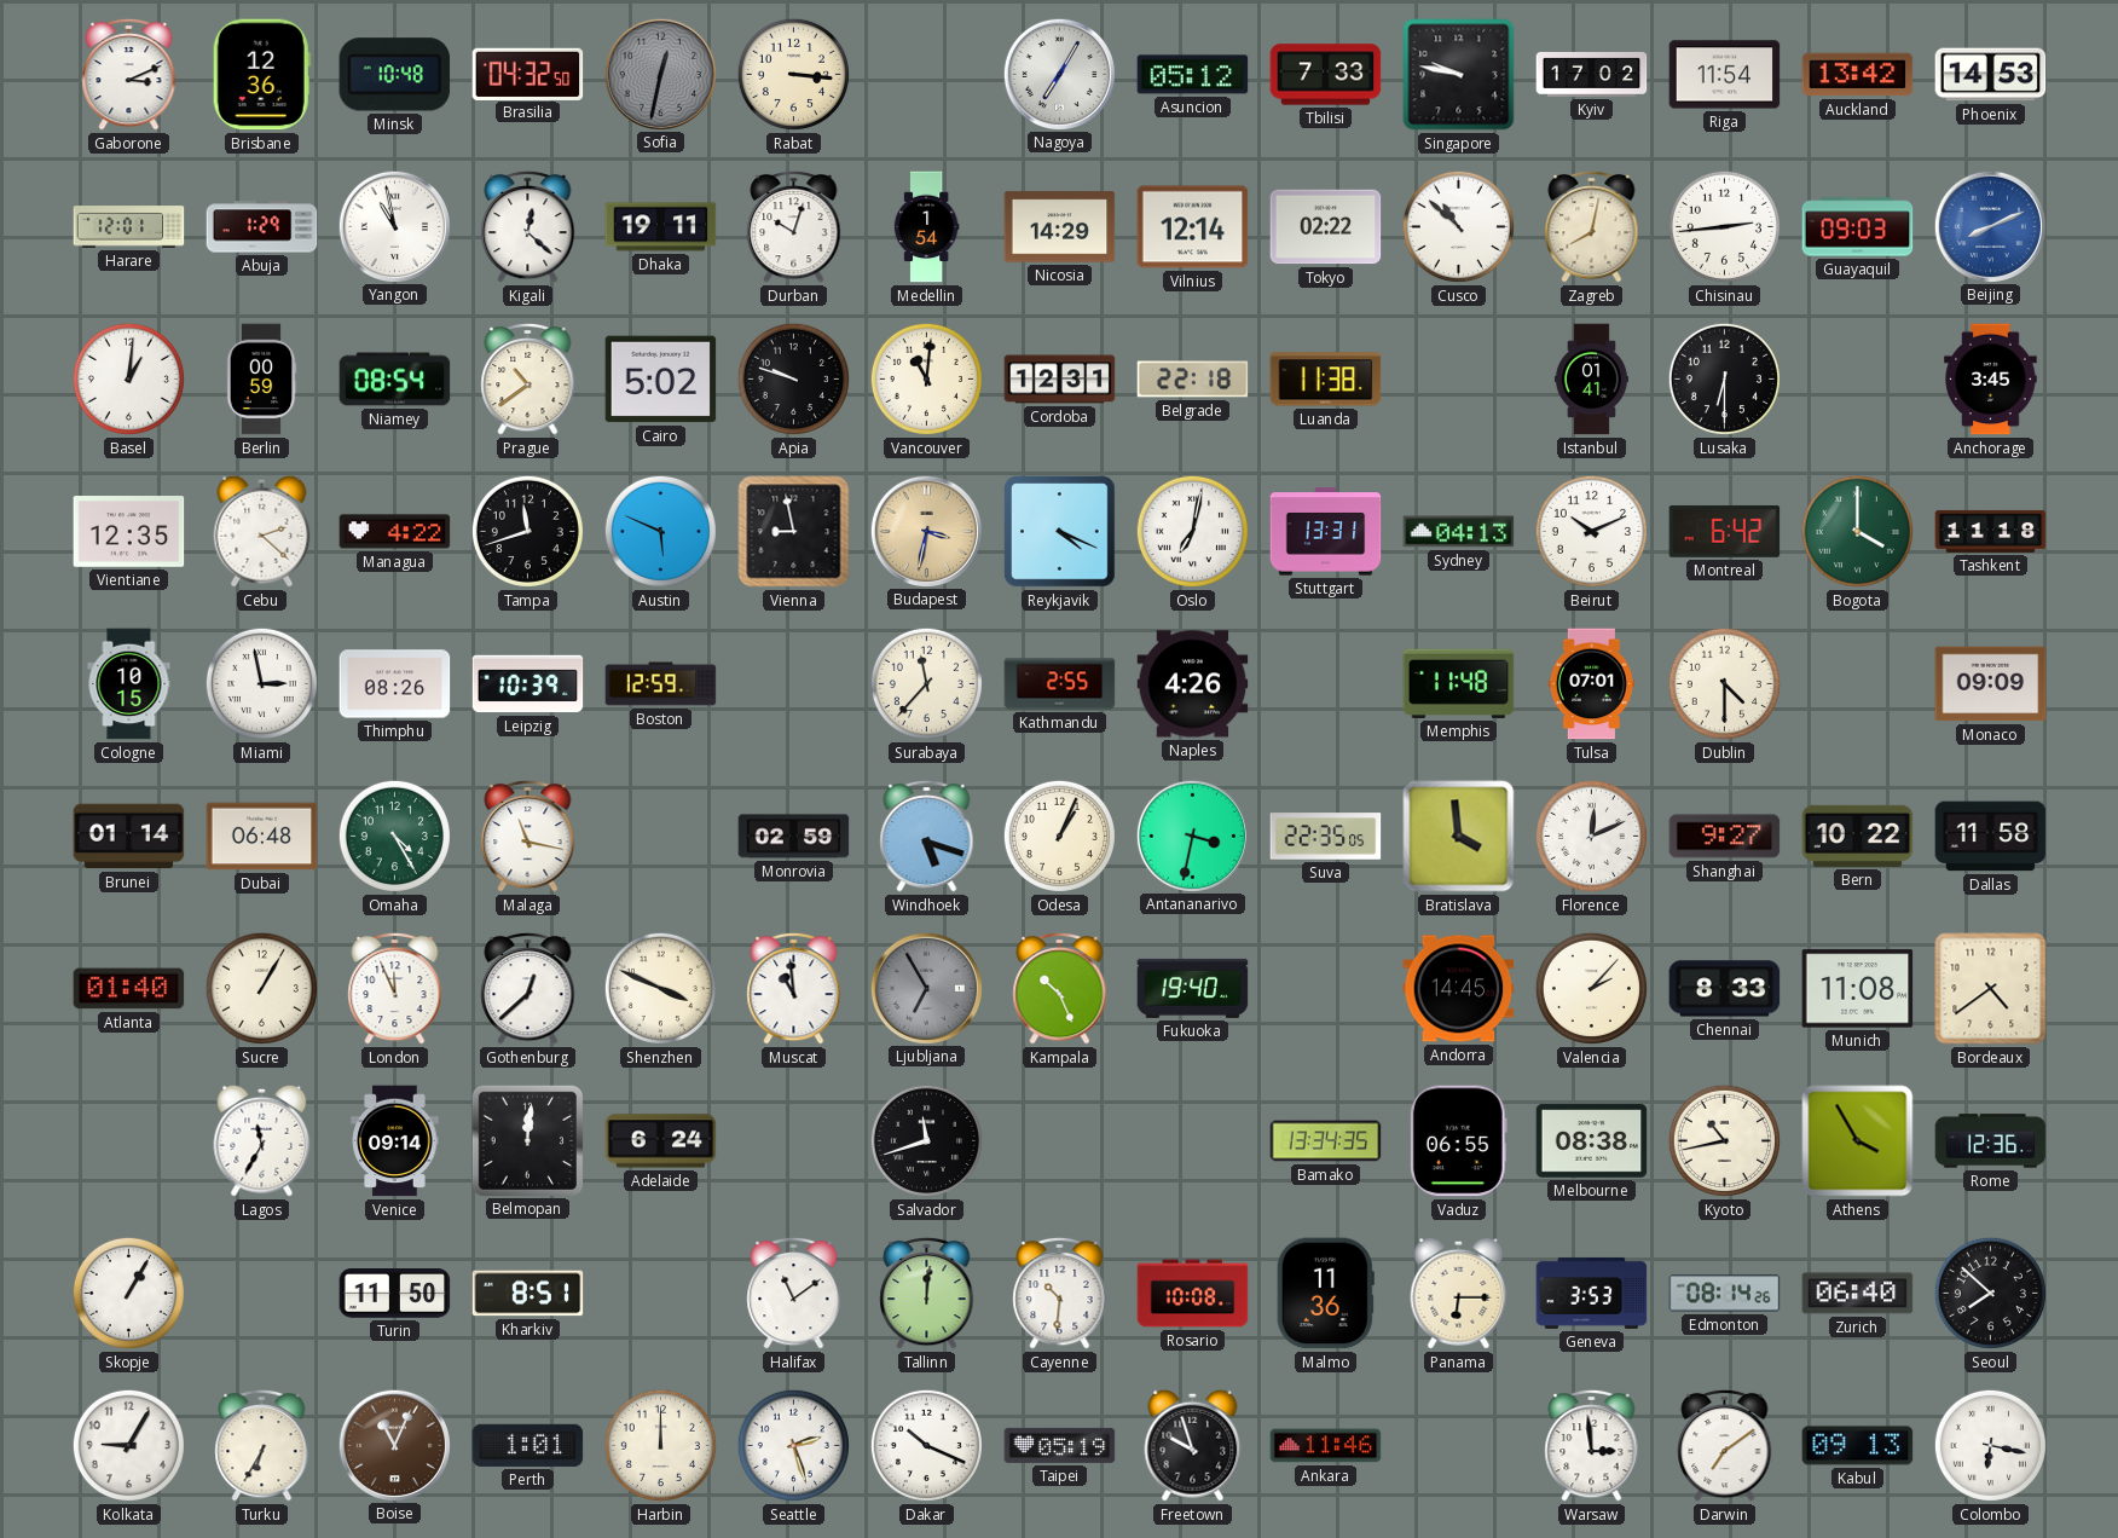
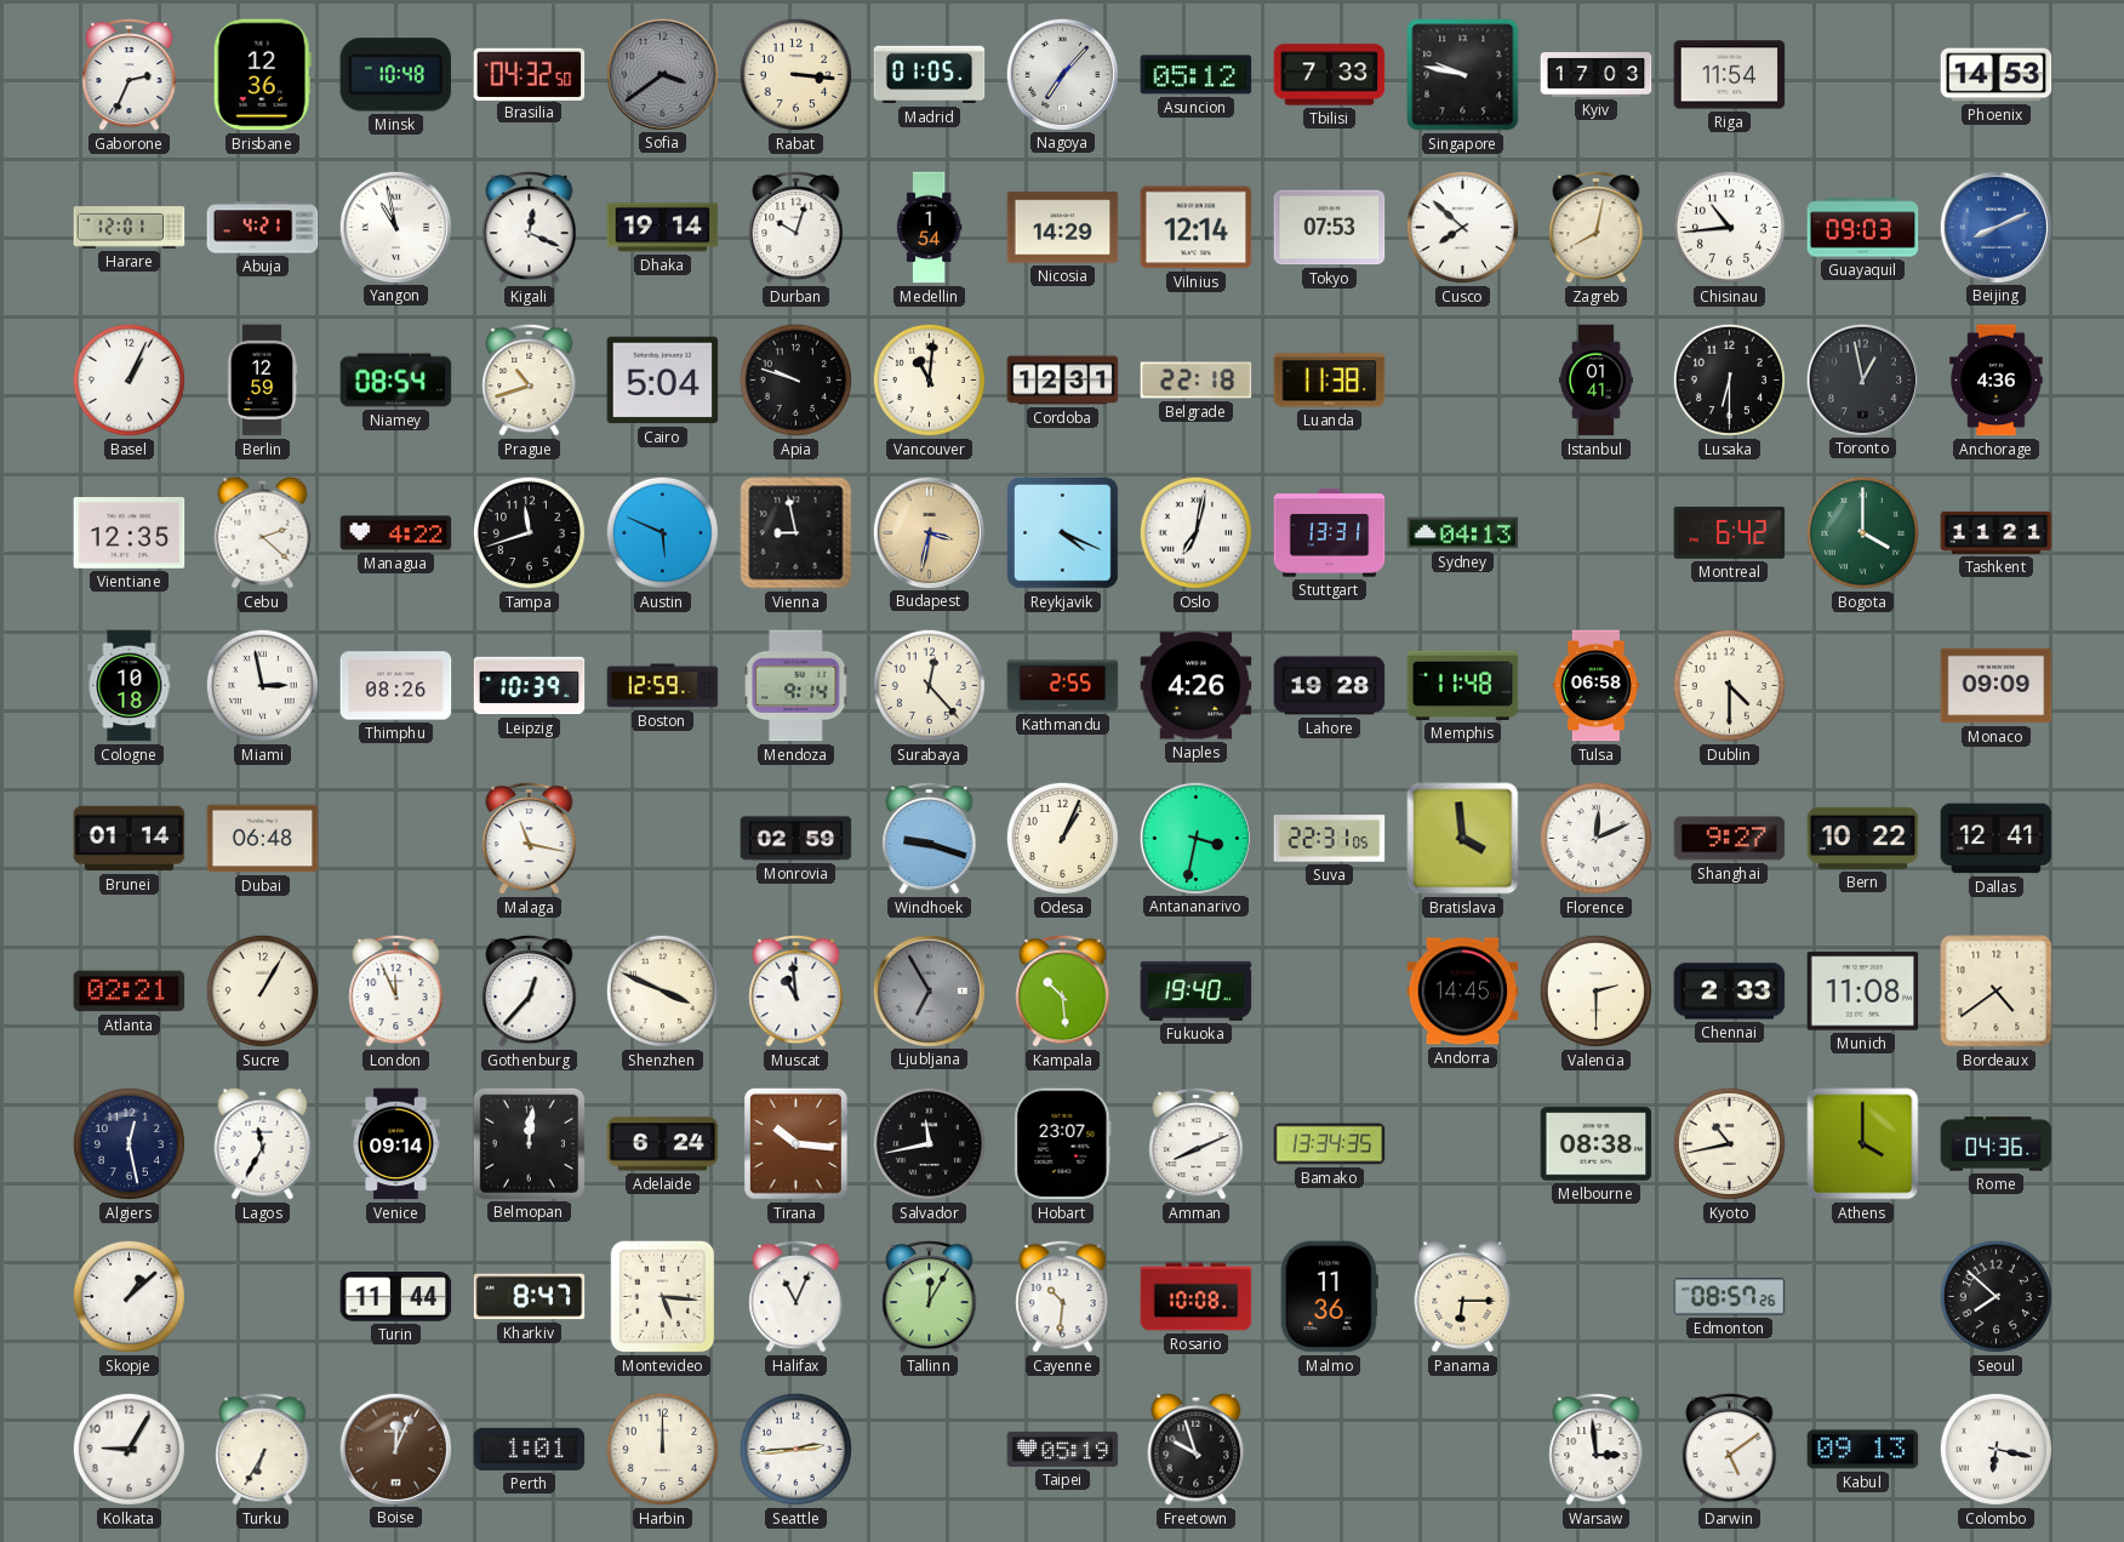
Gaborone: 3:11 -> 2:34 (130, 74)
Sofia: 12:32 -> 3:39 (662, 74)
Madrid: none -> 01:05 (930, 75)
Nagoya: 7:05 -> 7:07 (1062, 74)
Kyiv: 17:02 -> 17:03 (1597, 74)
Auckland: 13:42 -> none (1858, 75)
Abuja: 1:29 -> 4:21 (263, 228)
Kigali: 12:22 -> 12:19 (530, 227)
Dhaka: 19:11 -> 19:14 (663, 228)
Tokyo: 02:22 -> 07:53 (1330, 228)
Cusco: 10:52 -> 7:52 (1462, 227)
Chisinau: 2:44 -> 10:44 (1729, 227)
Basel: 1:01 -> 1:04 (129, 379)
Berlin: 00:59 -> 12:59 (262, 381)
Prague: 10:39 -> 10:42 (530, 379)
Cairo: 5:02 -> 5:04 (663, 381)
Toronto: none -> 12:58 (1862, 379)
Anchorage: 3:45 -> 4:36 (1997, 381)
Beirut: 10:11 -> none (1591, 531)
Tashkent: 11:18 -> 11:21 (1997, 532)
Cologne: 10:15 -> 10:18 (130, 686)
Mendoza: none -> 9:14 (796, 686)
Surabaya: 11:37 -> 12:23 (929, 685)
Lahore: none -> 19:28 (1330, 686)
Tulsa: 07:01 -> 06:58 (1595, 686)
Omaha: 4:25 -> none (394, 836)
Windhoek: 5:18 -> 9:18 (930, 838)
Suva: 22:35 -> 22:31 (1330, 839)
Dallas: 11:58 -> 12:41 (1997, 839)
Atlanta: 01:40 -> 02:21 (130, 992)
Gothenburg: 12:38 -> 12:37 (530, 990)
Kampala: 10:26 -> 10:29 (1063, 990)
Valencia: 2:07 -> 2:30 (1595, 990)
Chennai: 8:33 -> 2:33 (1730, 992)
Algiers: none -> 12:28 (129, 1143)
Tirana: none -> 10:16 (795, 1144)
Salvador: 11:42 -> 11:43 (929, 1143)
Hobart: none -> 23:07 (1063, 1144)
Amman: none -> 8:11 (1197, 1143)
Vaduz: 06:55 -> none (1458, 1141)
Athens: 3:55 -> 4:00 (1863, 1144)
Rome: 12:36 -> 04:36 (1997, 1144)
Skopje: 1:05 -> 1:08 (129, 1296)
Turin: 11:50 -> 11:44 (396, 1297)
Kharkiv: 8:51 -> 8:47 (530, 1297)
Montevideo: none -> 5:16 (663, 1297)
Halifax: 11:09 -> 11:04 (796, 1296)
Tallinn: 12:01 -> 12:05 (930, 1296)
Geneva: 3:53 -> none (1592, 1293)
Edmonton: 08:14 -> 08:57 (1730, 1297)
Zurich: 06:40 -> none (1858, 1294)
Boise: 11:04 -> 12:04 (395, 1449)
Seattle: 2:27 -> 2:44 (795, 1449)
Dakar: 10:19 -> none (926, 1445)
Ankara: 11:46 -> none (1326, 1446)
Darwin: 7:09 -> 5:09 (1730, 1449)
